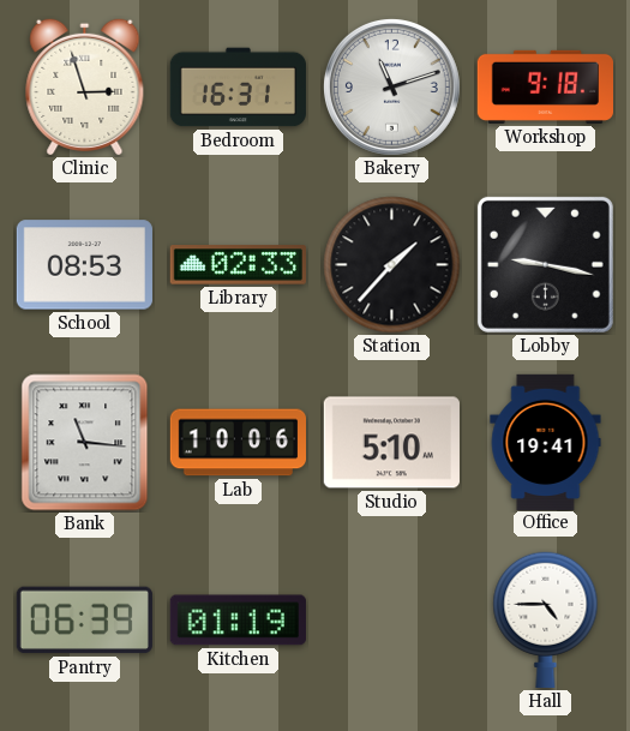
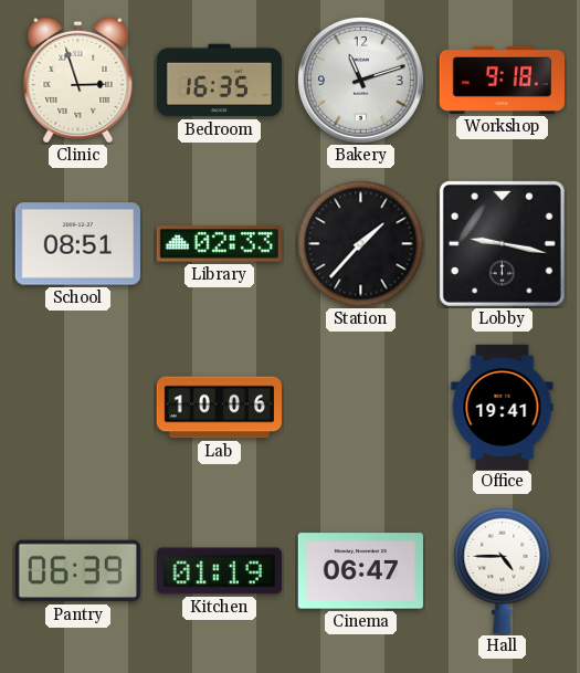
Bedroom: 16:31 -> 16:35 (219, 81)
School: 08:53 -> 08:51 (77, 244)
Bank: 11:16 -> none (85, 443)
Studio: 5:10 -> none (391, 443)
Cinema: none -> 06:47 (360, 571)
